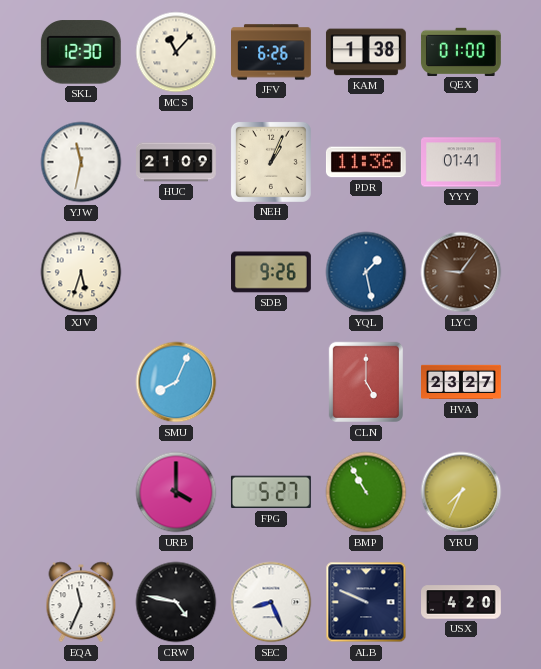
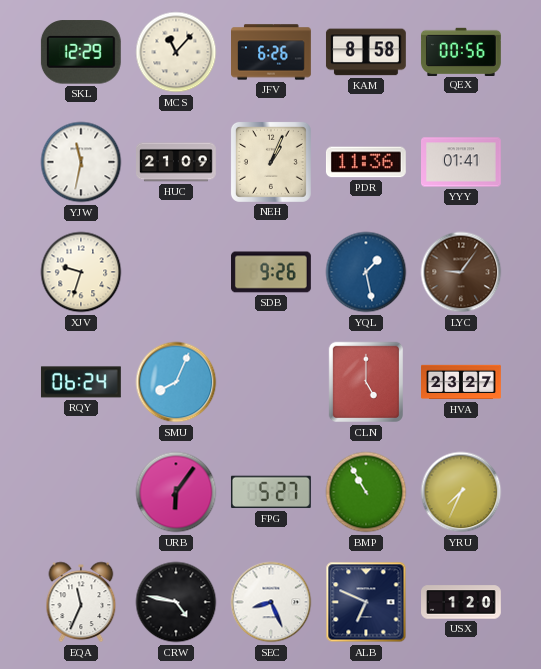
SKL: 12:30 -> 12:29 (81, 52)
KAM: 1:38 -> 8:58 (366, 52)
QEX: 01:00 -> 00:56 (461, 51)
XJV: 5:33 -> 9:33 (81, 272)
RQY: none -> 06:24 (81, 382)
URB: 4:00 -> 6:06 (176, 492)
ALB: 9:49 -> 6:49 (366, 602)
USX: 4:20 -> 1:20 (462, 602)
